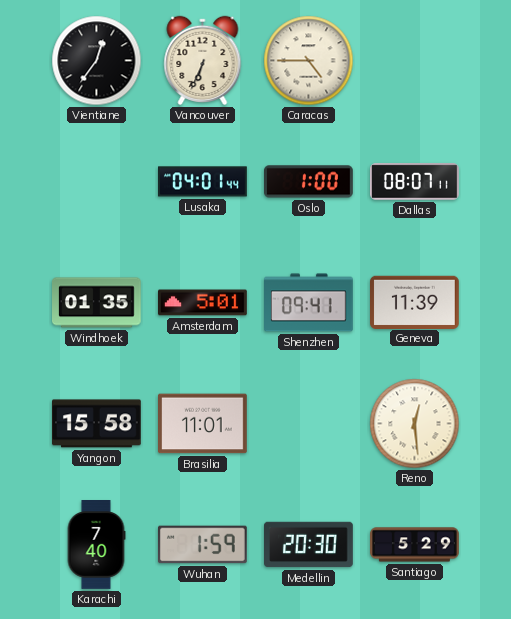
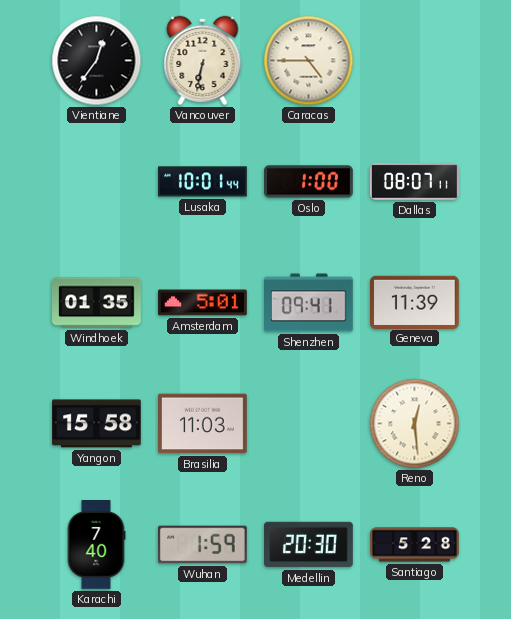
Vancouver: 6:34 -> 6:32 (203, 60)
Lusaka: 04:01 -> 10:01 (203, 182)
Brasilia: 11:01 -> 11:03 (203, 424)
Santiago: 5:29 -> 5:28 (415, 545)
